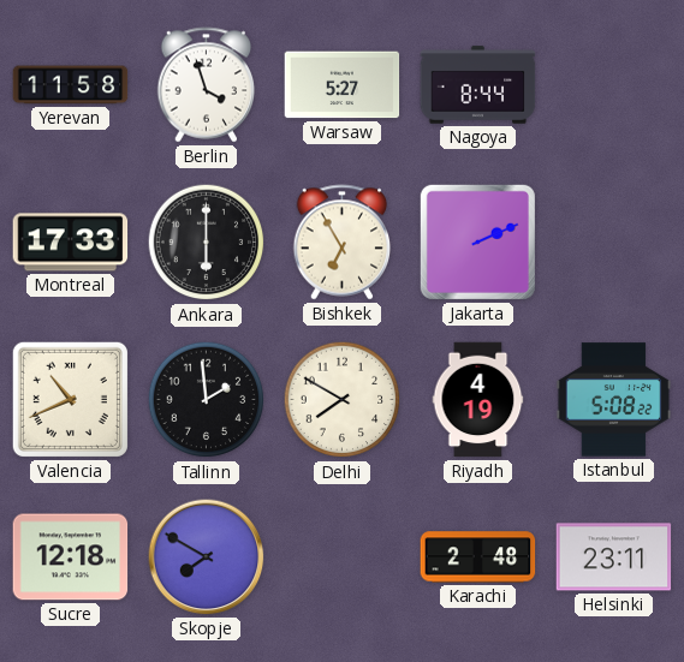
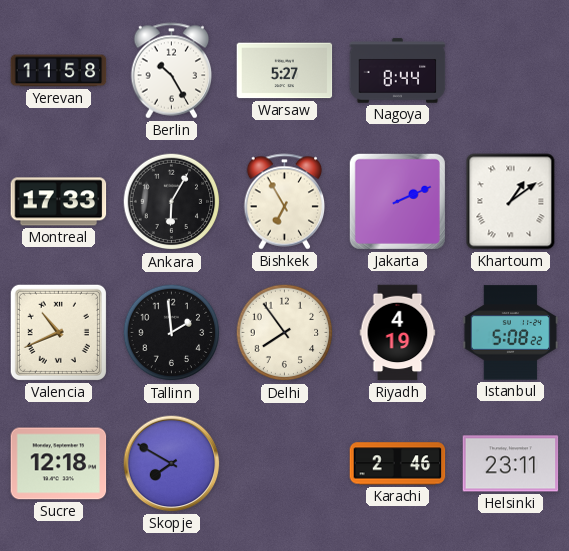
Berlin: 3:57 -> 10:25 (172, 71)
Ankara: 6:00 -> 6:05 (172, 202)
Khartoum: none -> 1:09 (511, 202)
Delhi: 7:50 -> 7:54 (285, 333)
Karachi: 2:48 -> 2:46 (398, 464)
